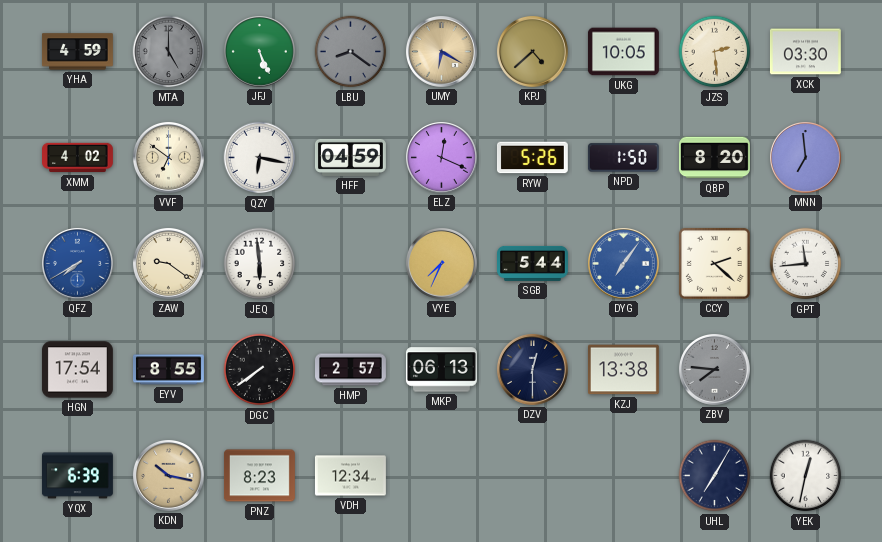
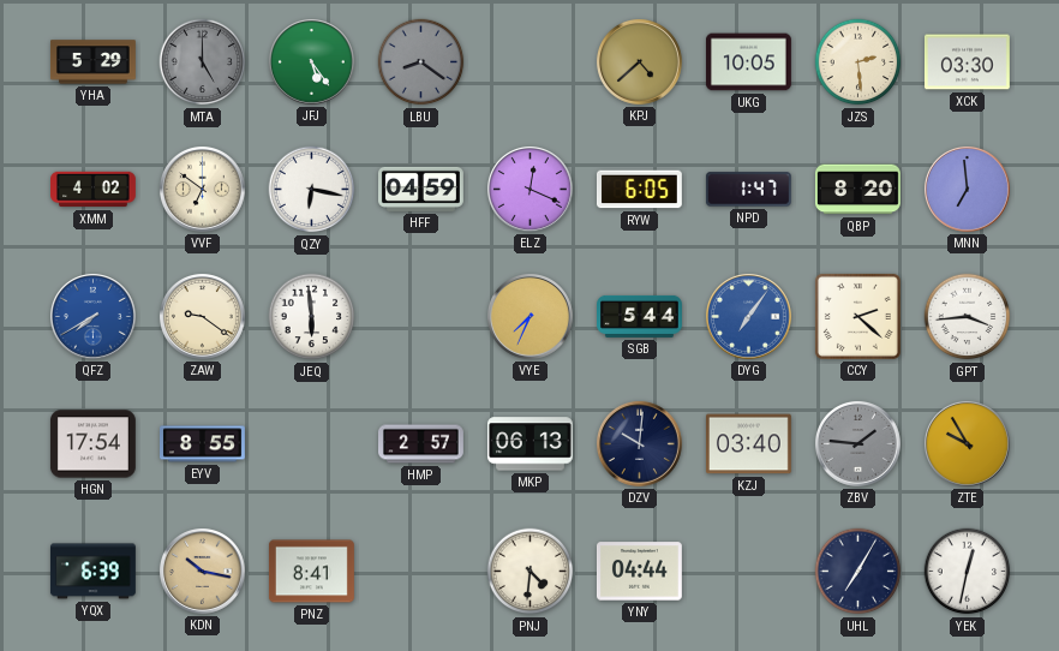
YHA: 4:59 -> 5:29 (94, 62)
JFJ: 5:26 -> 5:24 (311, 61)
UMY: 6:20 -> none (441, 51)
RYW: 5:26 -> 6:05 (639, 190)
NPD: 1:50 -> 1:47 (748, 190)
GPT: 11:44 -> 3:44 (968, 317)
DGC: 7:39 -> none (260, 370)
DZV: 12:30 -> 10:01 (639, 443)
KZJ: 13:38 -> 03:40 (748, 444)
ZBV: 7:46 -> 1:46 (857, 443)
ZTE: none -> 9:55 (967, 443)
PNZ: 8:23 -> 8:41 (312, 572)
VDH: 12:34 -> none (351, 476)
PNJ: none -> 4:31 (531, 572)
YNY: none -> 04:44 (639, 572)
